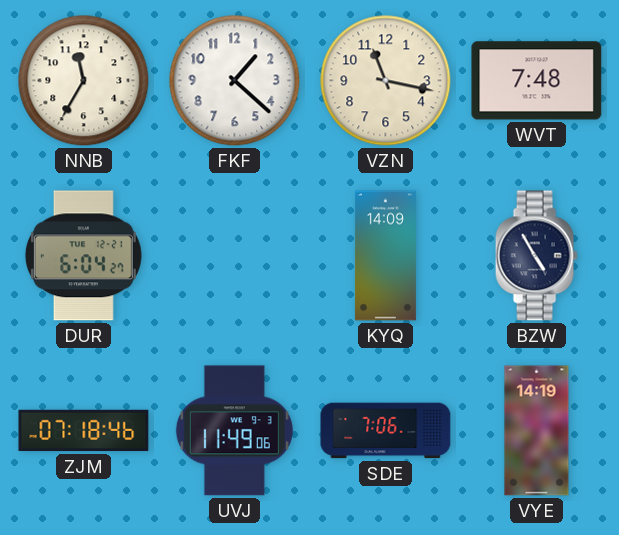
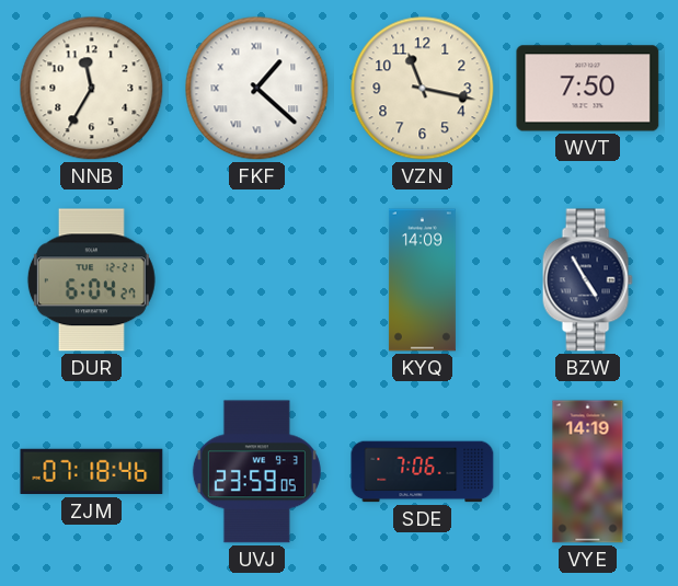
FKF numerals: Arabic -> Roman (257, 89)
WVT: 7:48 -> 7:50 (588, 89)
UVJ: 11:49 -> 23:59 (256, 472)
